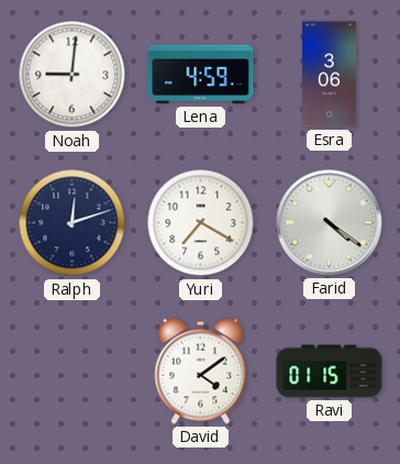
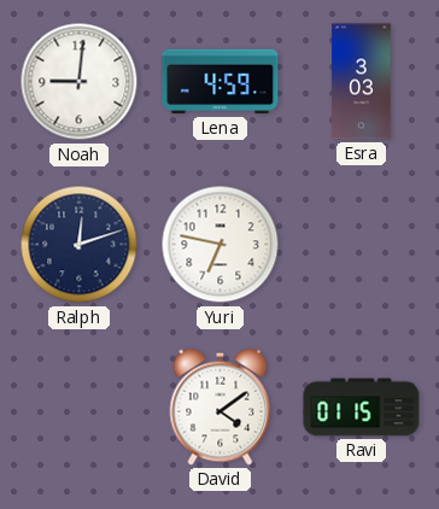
Esra: 3:06 -> 3:03 (362, 82)
Yuri: 7:20 -> 6:47 (221, 245)
Farid: 4:21 -> none (330, 223)
